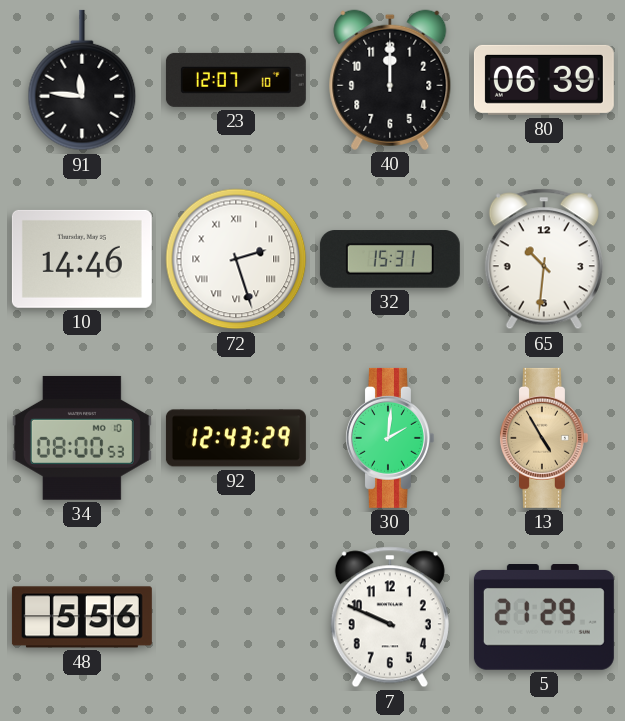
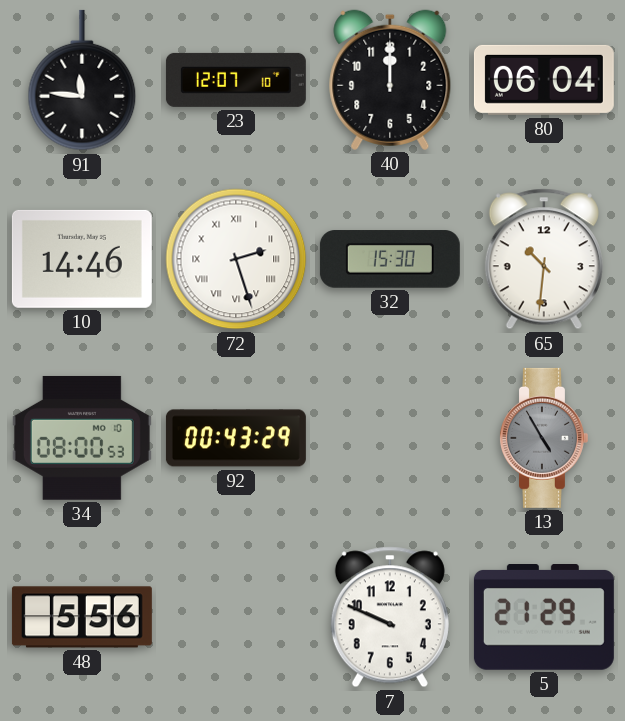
80: 06:39 -> 06:04 (544, 80)
32: 15:31 -> 15:30 (390, 259)
92: 12:43 -> 00:43 (236, 438)
30: 2:01 -> none (390, 438)
13 dial: champagne -> grey (544, 438)
